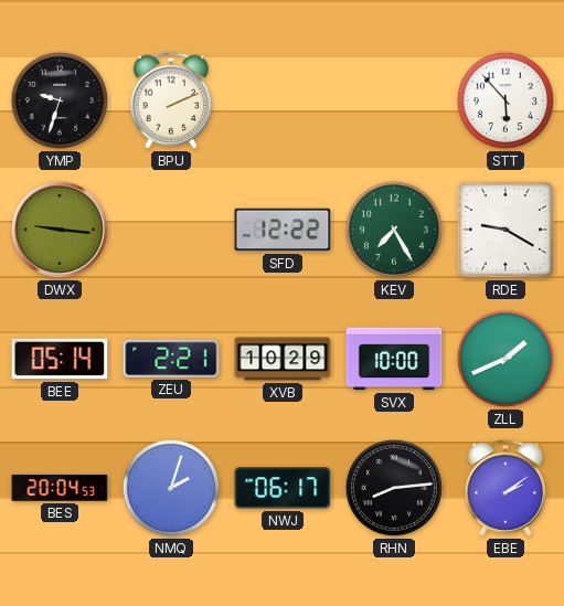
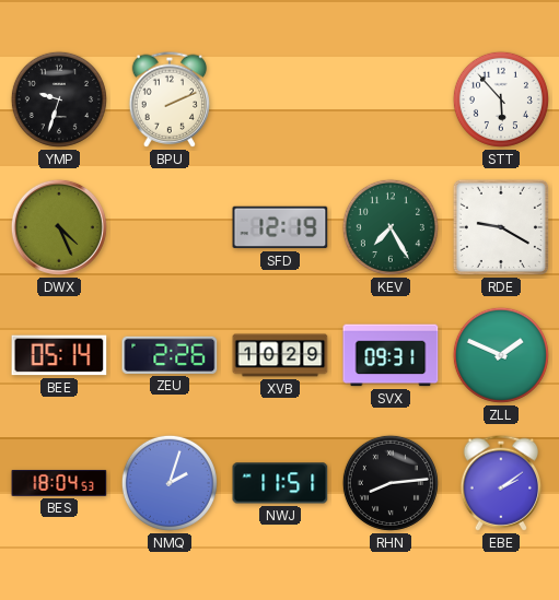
DWX: 9:16 -> 4:26 (59, 227)
SFD: 12:22 -> 12:19 (280, 227)
ZEU: 2:21 -> 2:26 (170, 355)
SVX: 10:00 -> 09:31 (391, 355)
ZLL: 1:41 -> 1:49 (501, 355)
BES: 20:04 -> 18:04 (59, 483)
NWJ: 06:17 -> 11:51 (280, 483)
